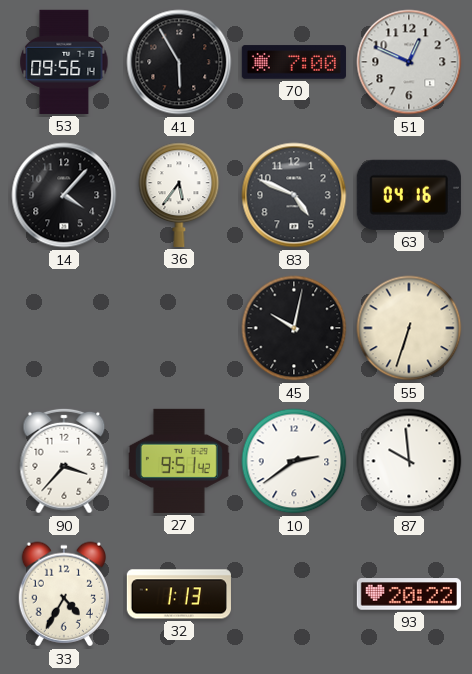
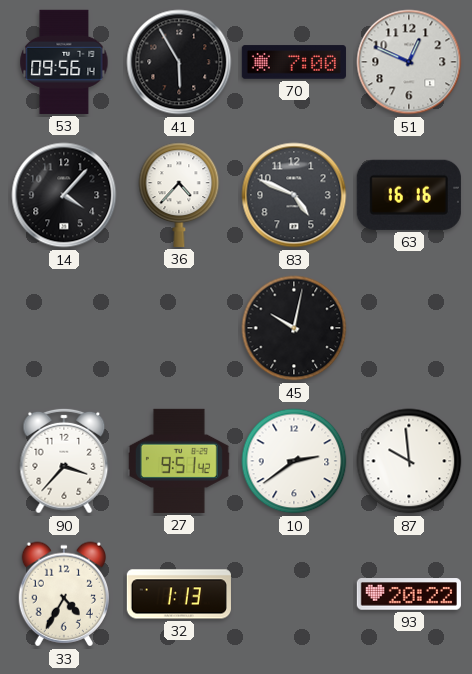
36: 5:36 -> 4:37 (179, 195)
63: 04:16 -> 16:16 (409, 195)
55: 6:33 -> none (409, 328)
